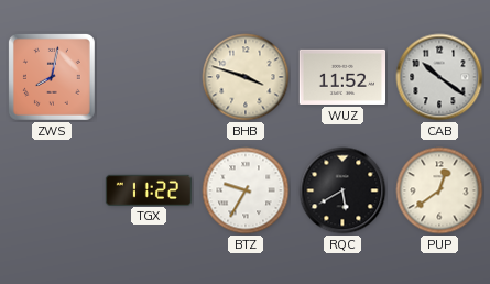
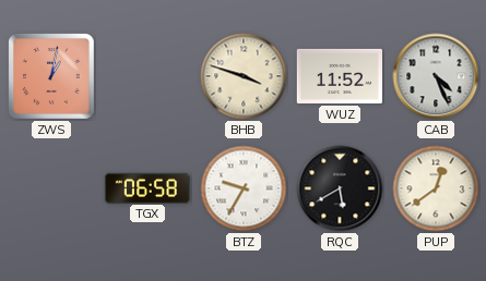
ZWS: 8:02 -> 1:02 (51, 76)
CAB: 10:21 -> 4:26 (436, 76)
TGX: 11:22 -> 06:58 (146, 187)
